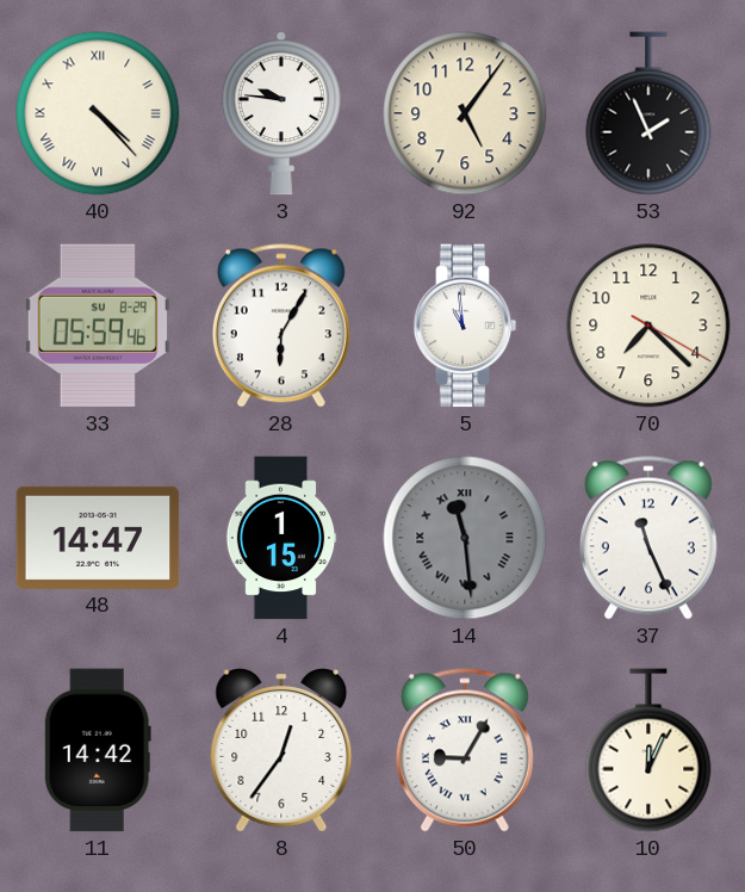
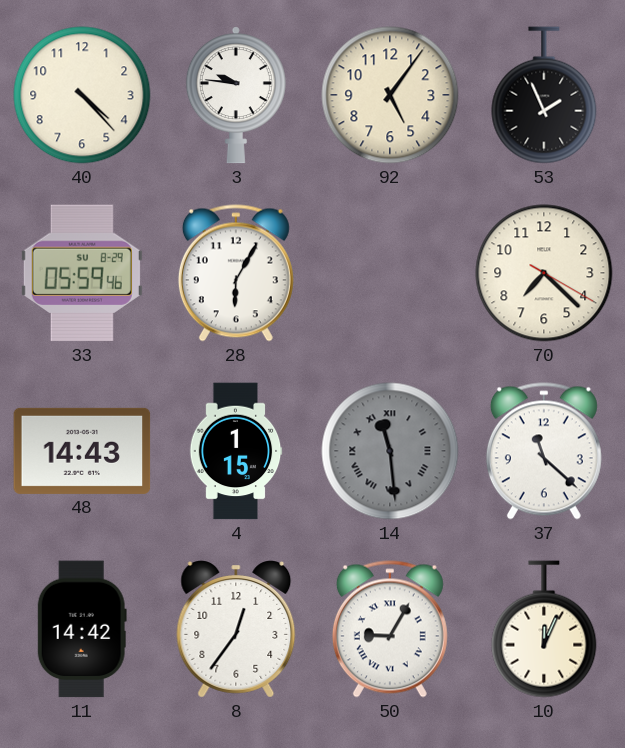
40 numerals: Roman -> Arabic (82, 95)
5: 10:59 -> none (465, 326)
48: 14:47 -> 14:43 (82, 451)
37: 11:26 -> 11:22 (544, 451)
